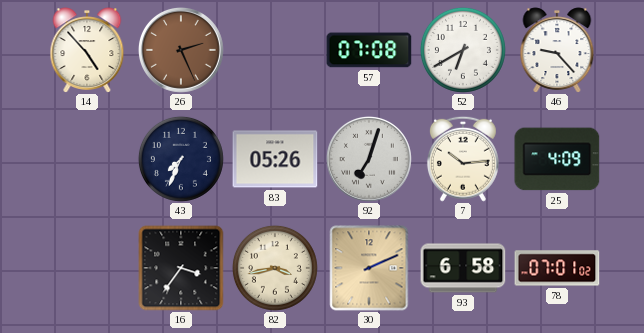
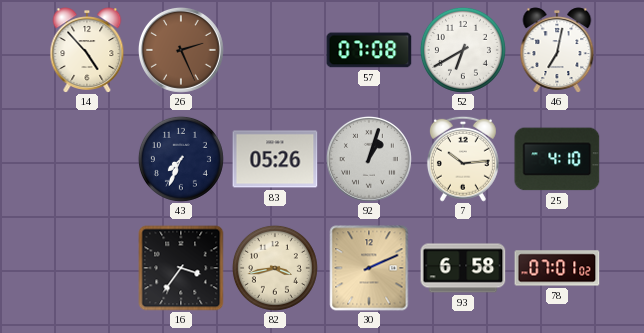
46: 9:23 -> 7:02 (557, 50)
92: 7:03 -> 1:03 (369, 159)
25: 4:09 -> 4:10 (557, 159)
